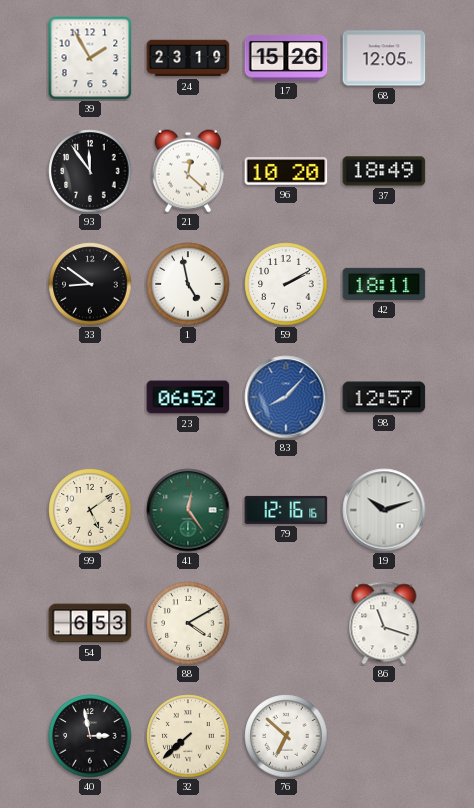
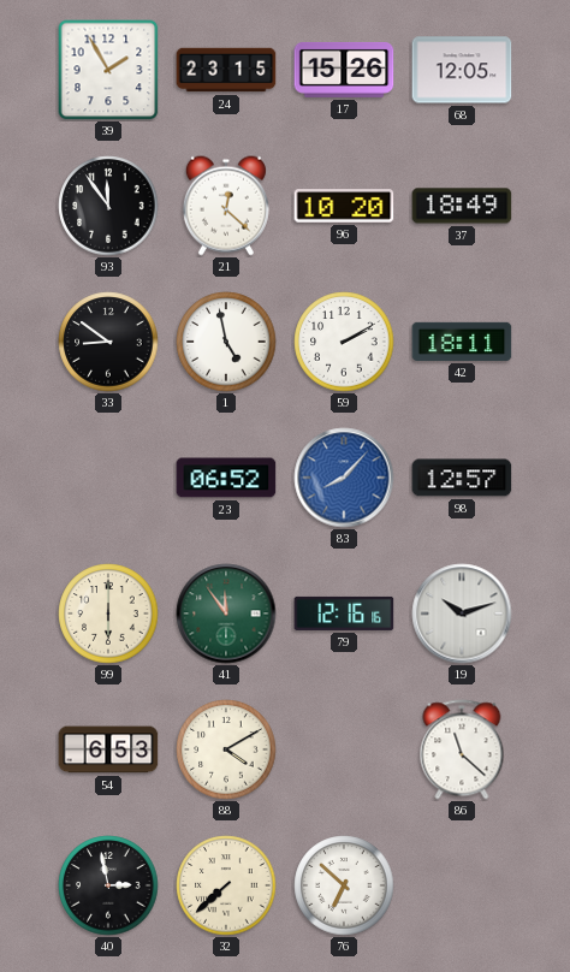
24: 23:19 -> 23:15 (226, 70)
99: 5:09 -> 6:00 (108, 614)
41: 12:24 -> 11:54 (226, 614)
86: 11:18 -> 11:22 (462, 749)
